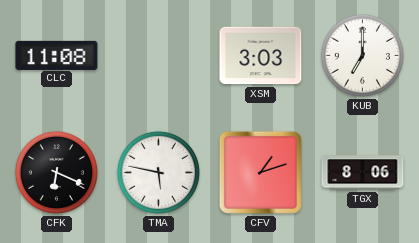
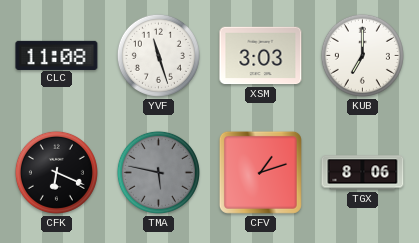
YVF: none -> 11:27 (158, 55)
TMA dial: white -> grey (158, 172)
